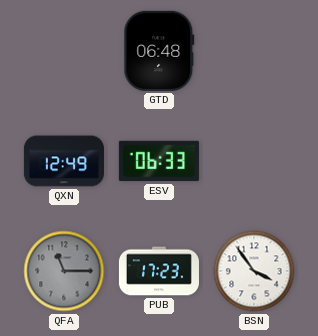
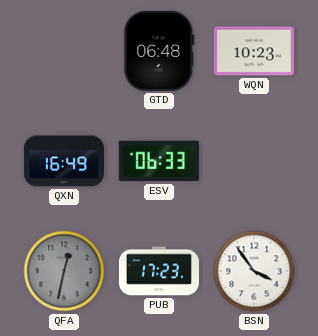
WQN: none -> 10:23 (254, 51)
QXN: 12:49 -> 16:49 (64, 161)
QFA: 11:15 -> 12:32 (64, 271)
